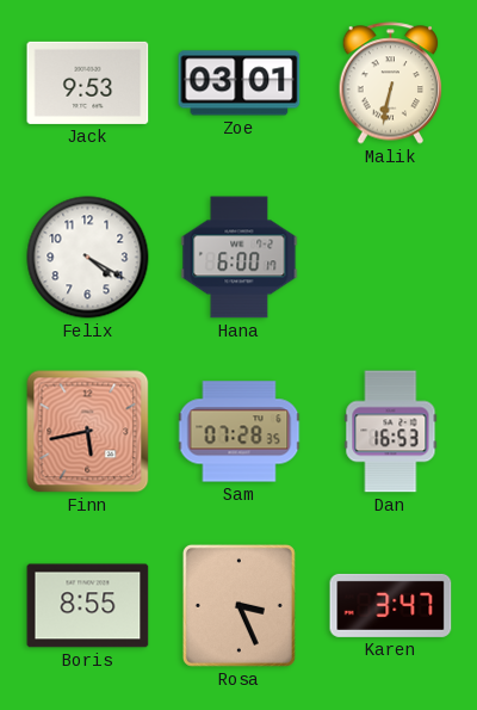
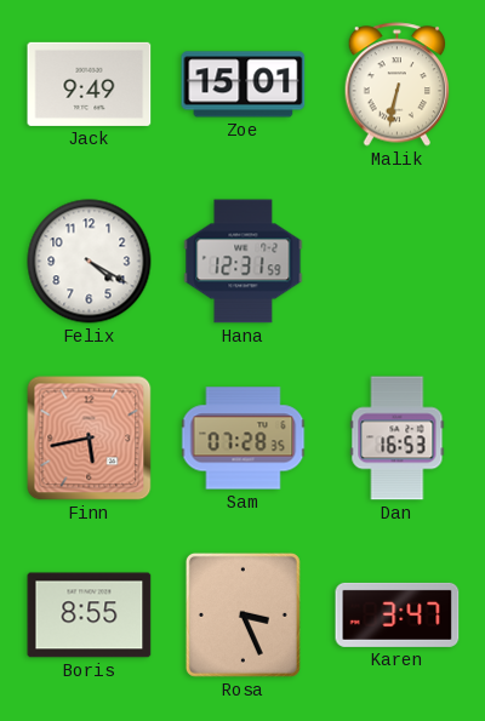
Jack: 9:53 -> 9:49 (90, 84)
Zoe: 03:01 -> 15:01 (244, 85)
Hana: 6:00 -> 12:31 (244, 262)
